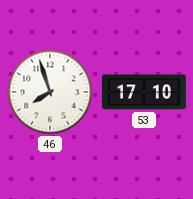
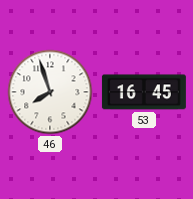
53: 17:10 -> 16:45 (144, 92)
